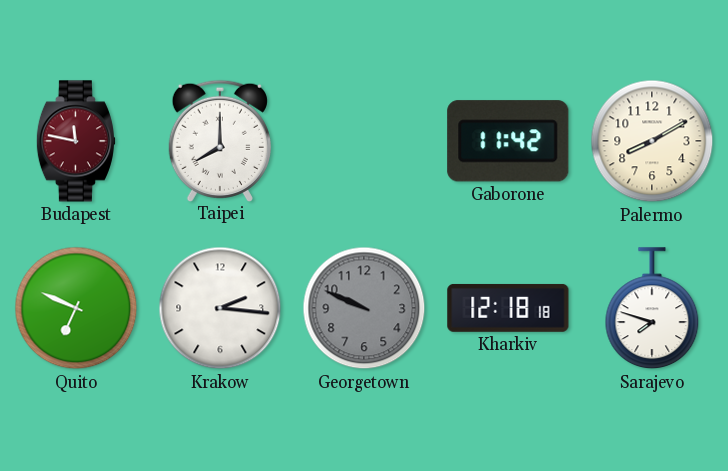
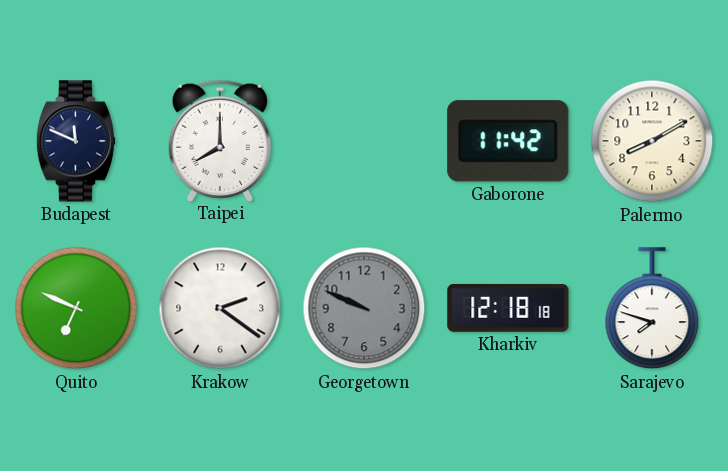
Budapest: 11:47 -> 11:49 (76, 141)
Budapest dial: burgundy -> navy (76, 141)
Krakow: 2:16 -> 2:21 (220, 308)
